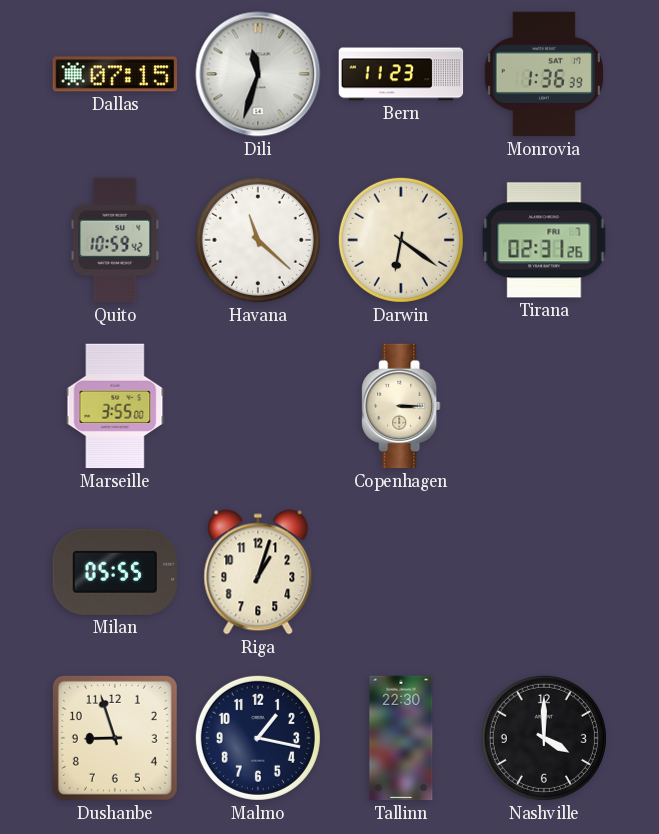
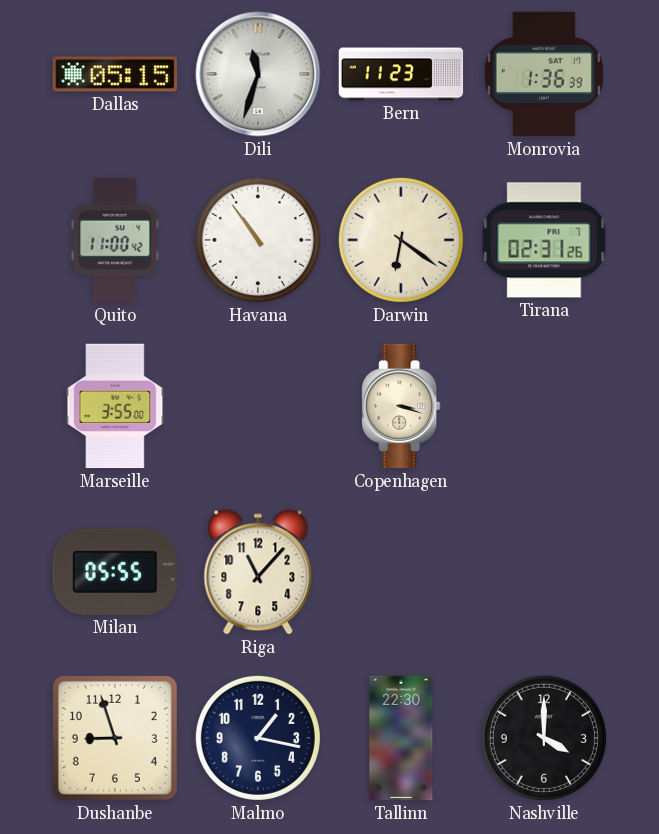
Dallas: 07:15 -> 05:15 (115, 74)
Quito: 10:59 -> 11:00 (115, 240)
Havana: 11:22 -> 10:54 (258, 240)
Copenhagen: 3:15 -> 3:18 (401, 406)
Riga: 1:03 -> 11:07 (258, 572)
